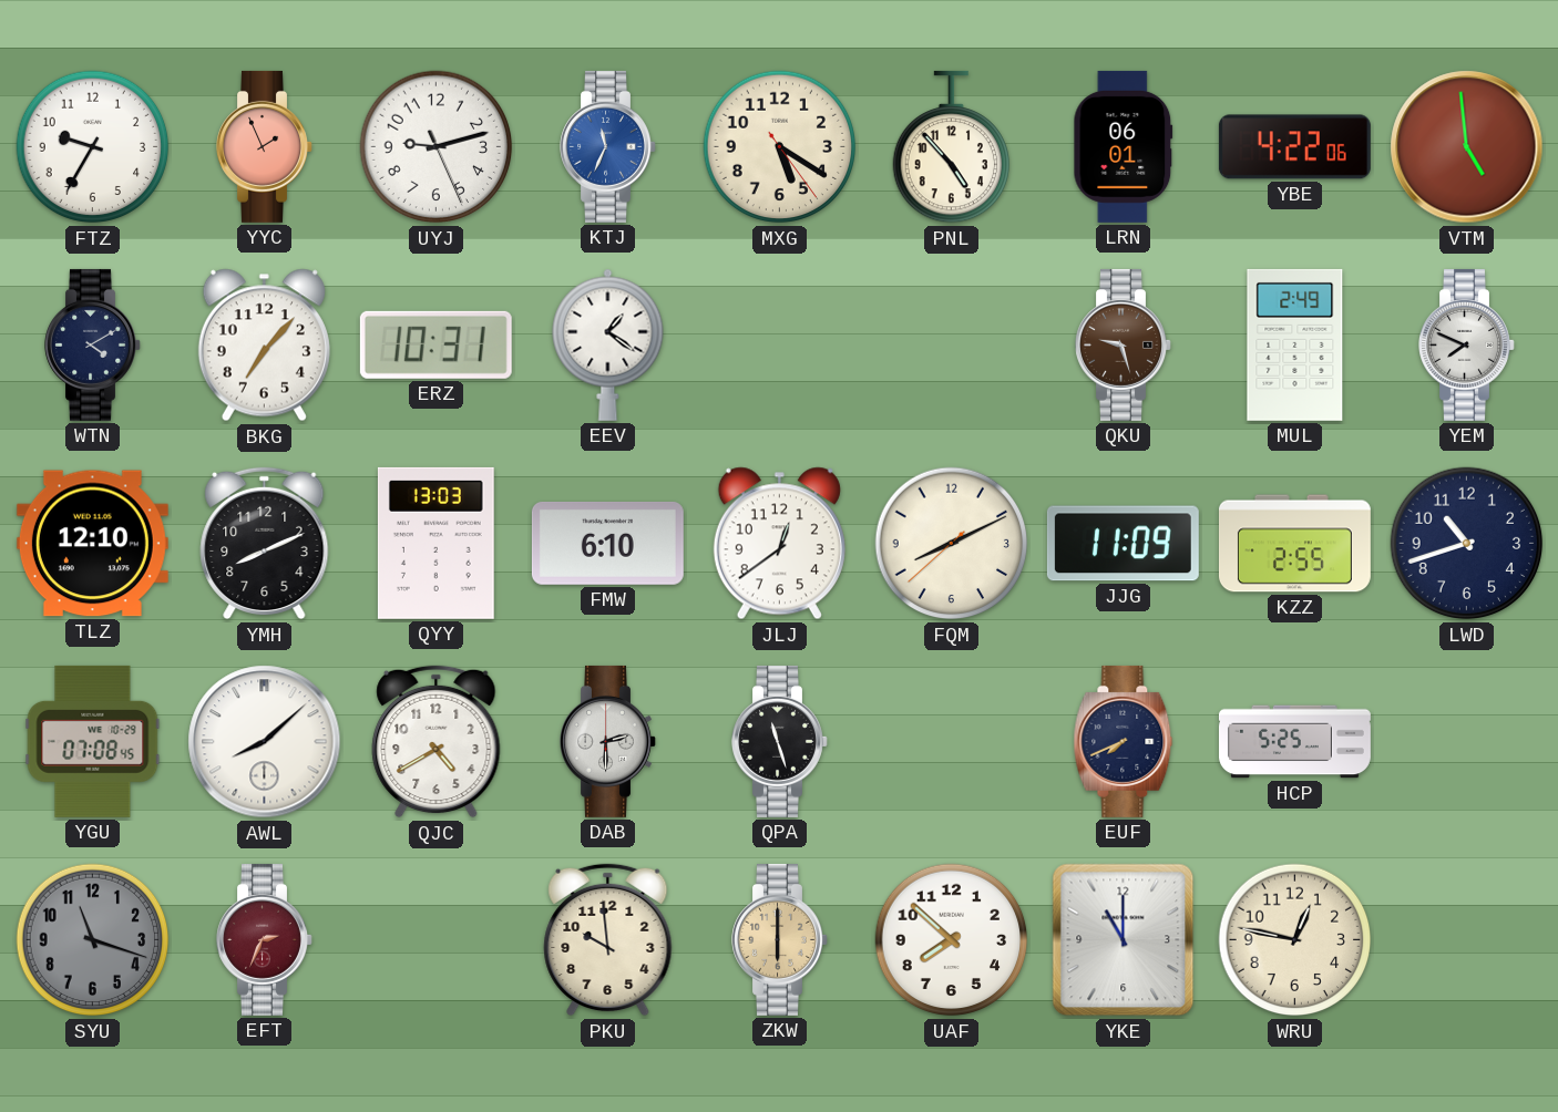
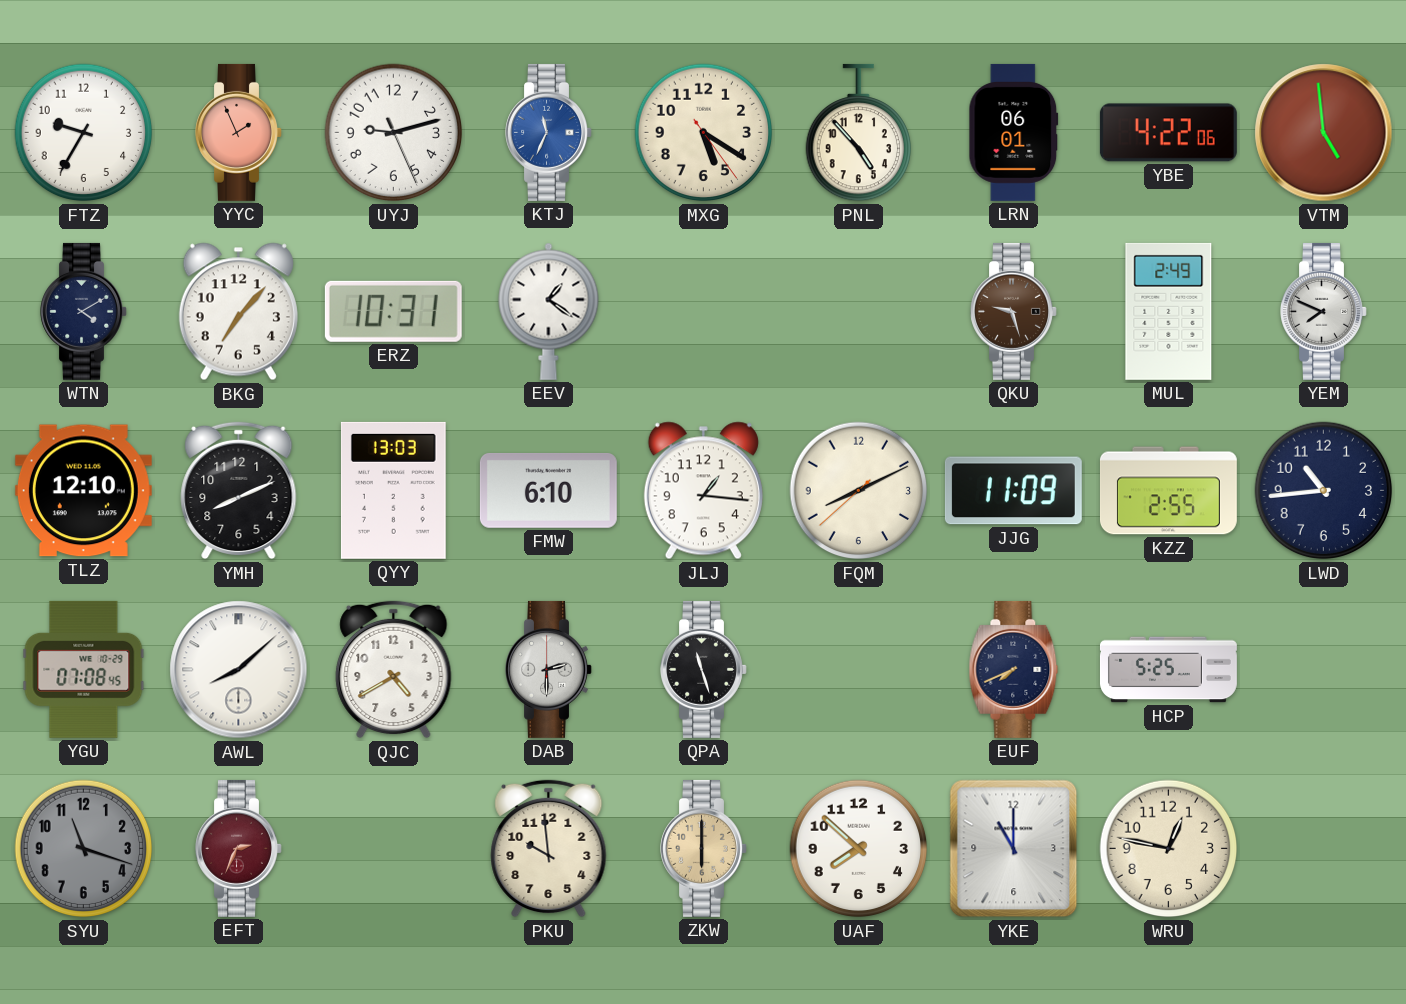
JLJ: 12:39 -> 1:16 (703, 491)
LWD: 10:42 -> 10:44 (1324, 491)
